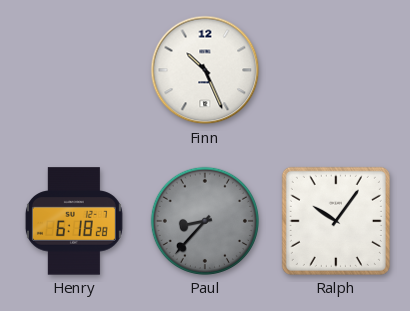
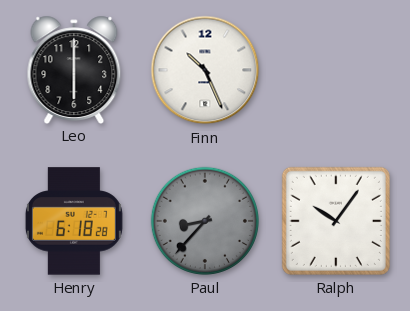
Leo: none -> 6:00 (74, 69)
